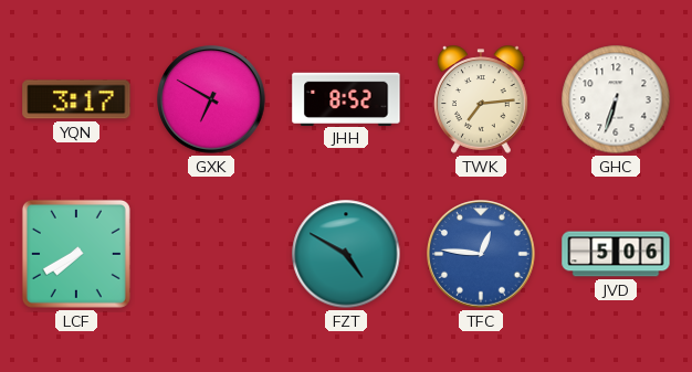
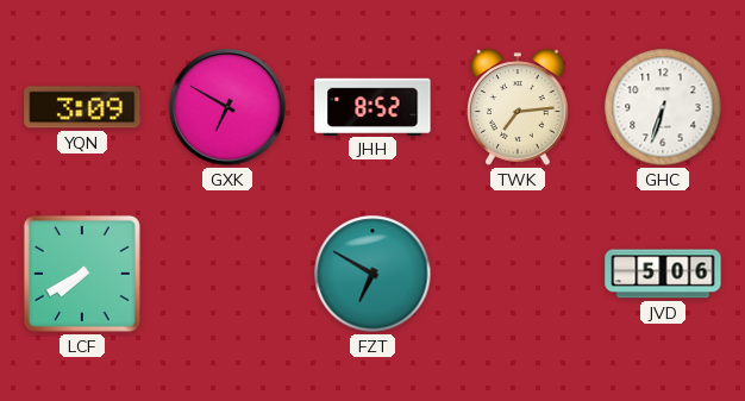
YQN: 3:17 -> 3:09 (82, 107)
FZT: 4:50 -> 6:50 (372, 274)
TFC: 12:46 -> none (481, 254)
